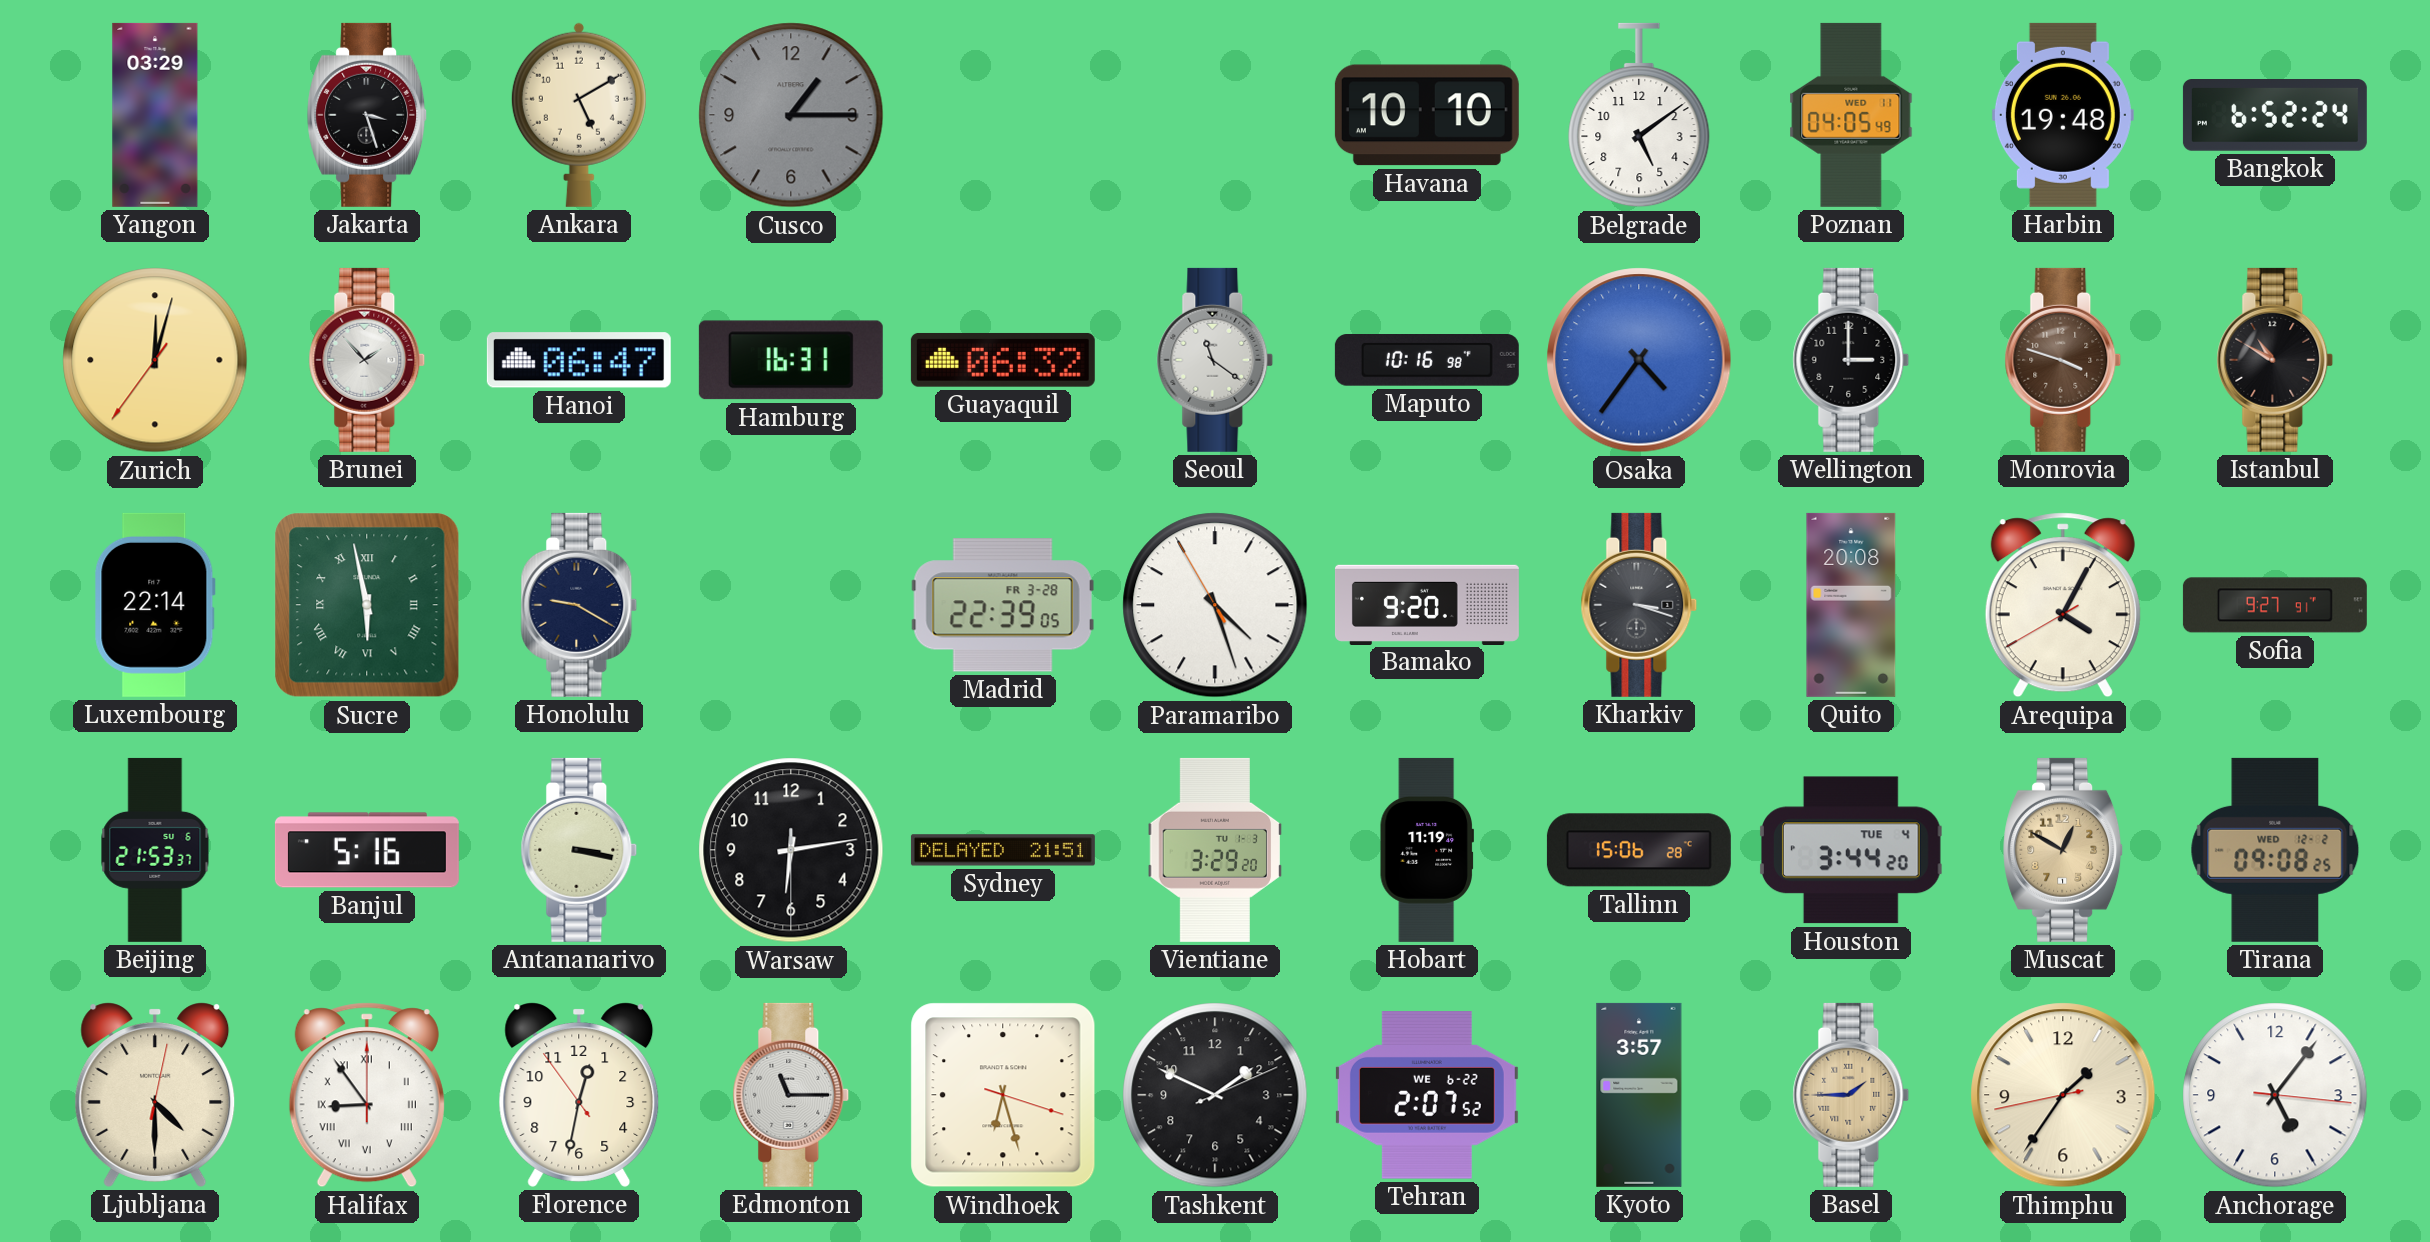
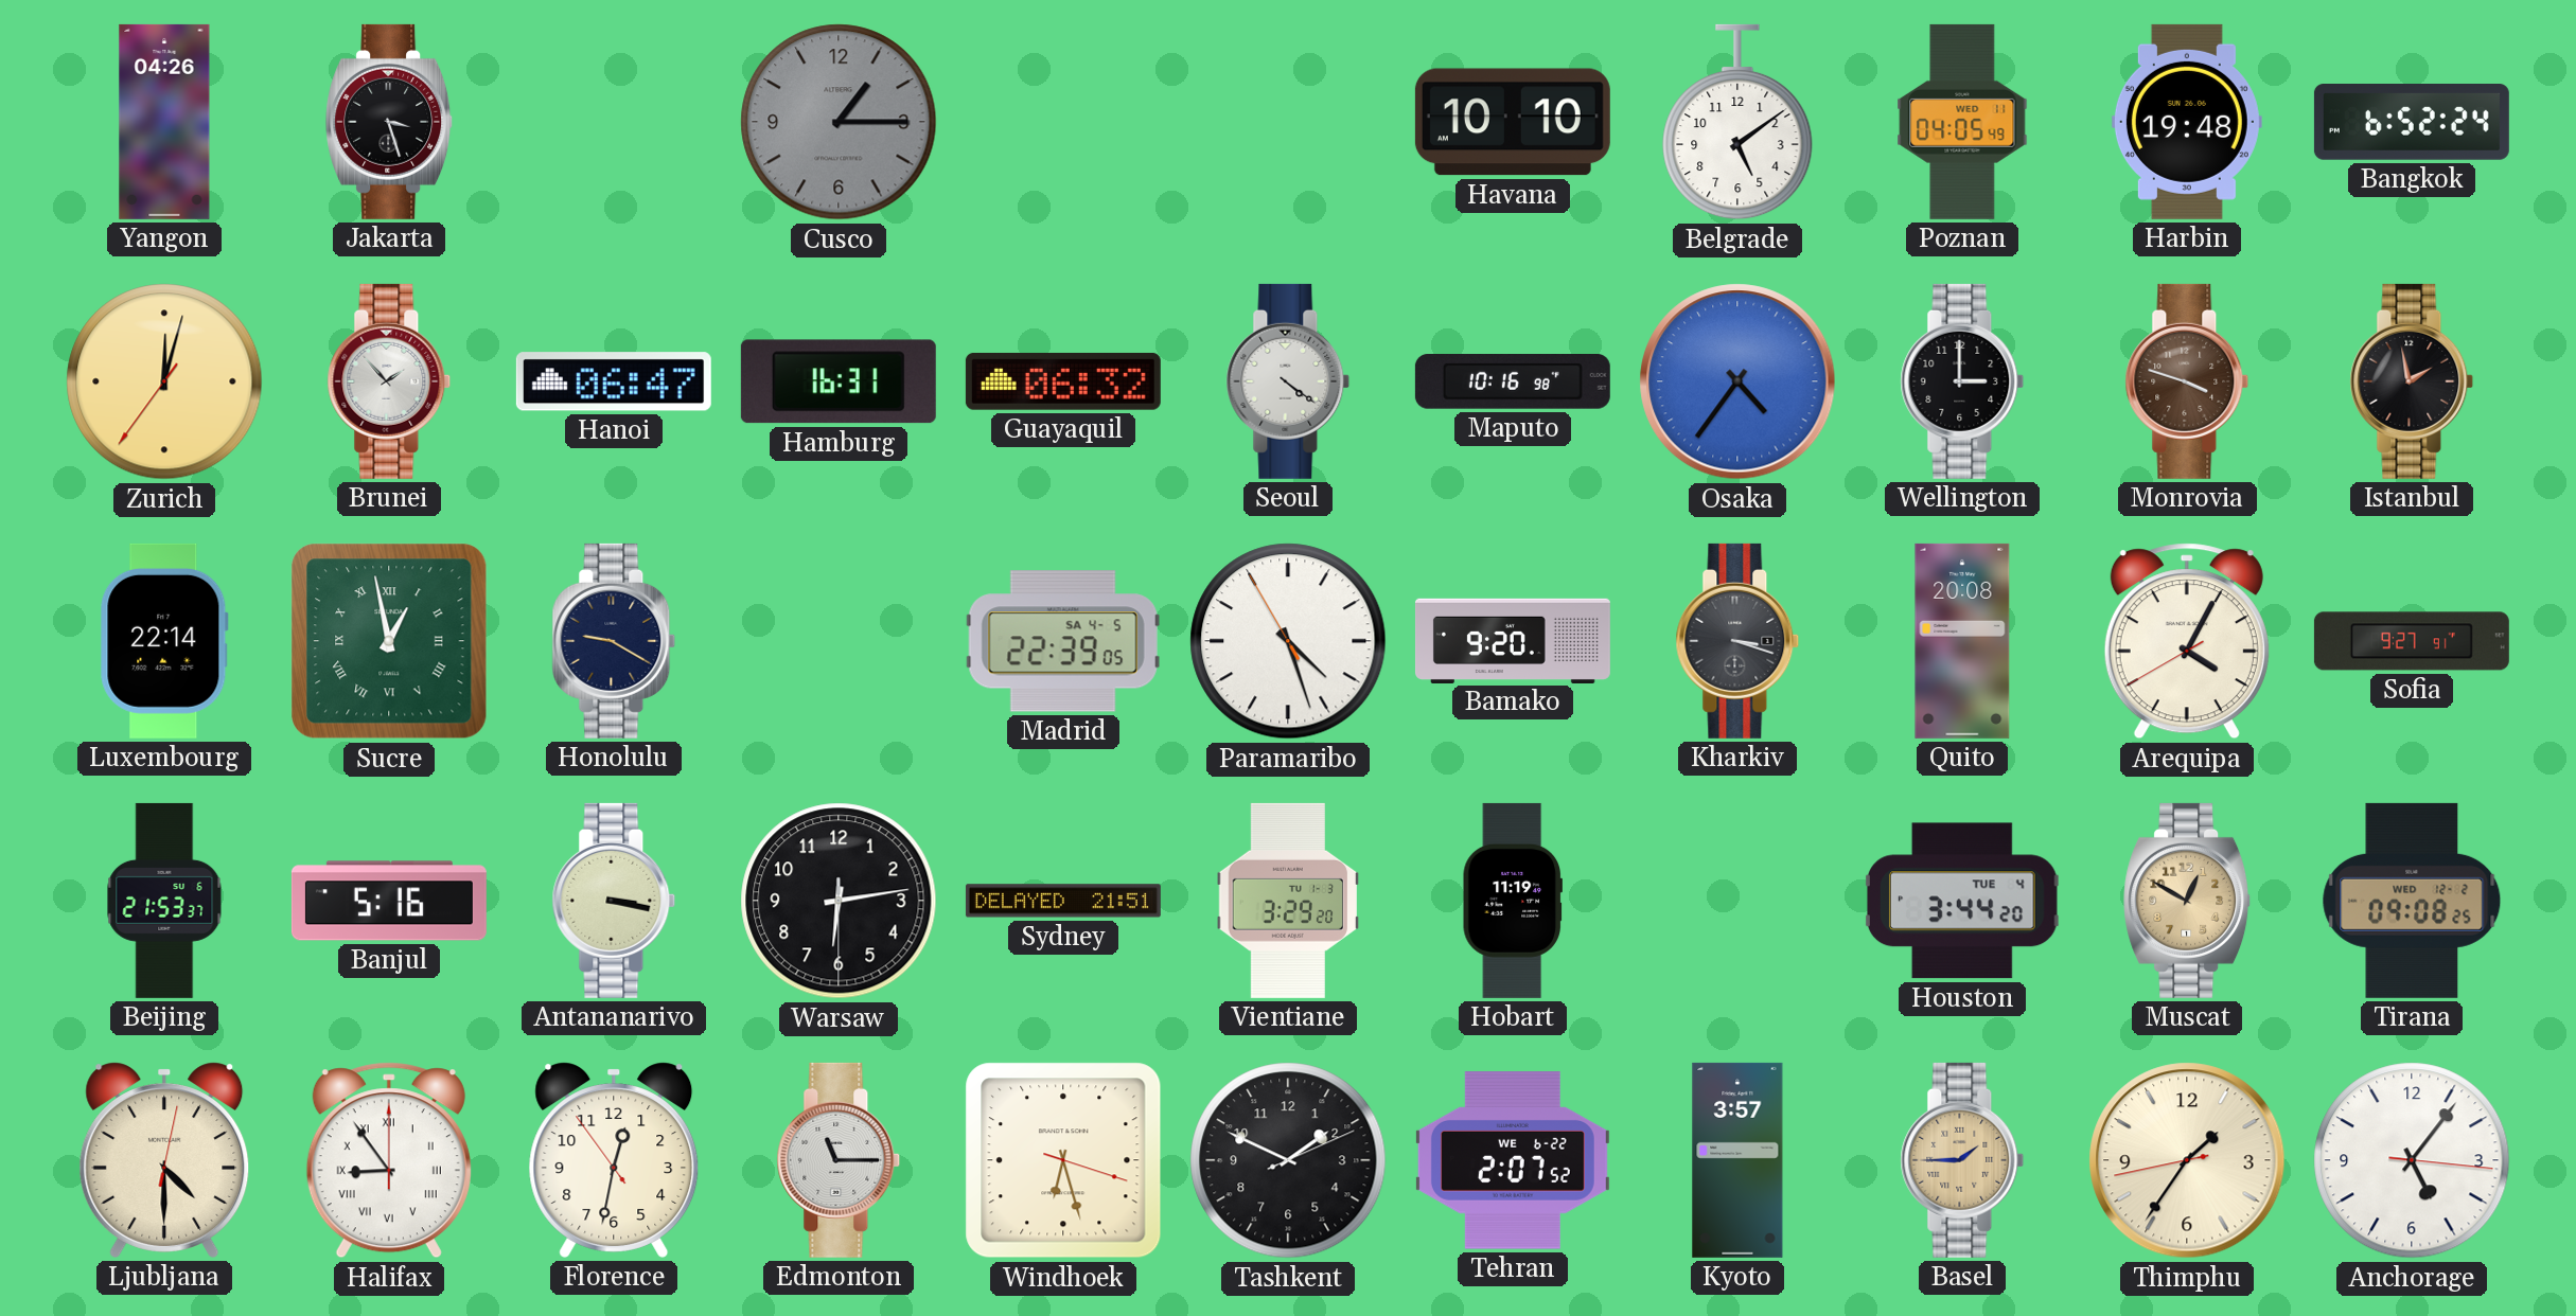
Yangon: 03:29 -> 04:26 (164, 122)
Ankara: 5:10 -> none (579, 115)
Seoul: 11:21 -> 4:21 (1288, 381)
Istanbul: 10:50 -> 1:58 (2412, 381)
Sucre: 5:58 -> 12:58 (389, 641)
Madrid date: FR 3-28 -> SA 4-5 (1063, 641)
Tallinn: 15:06 -> none (1639, 850)
